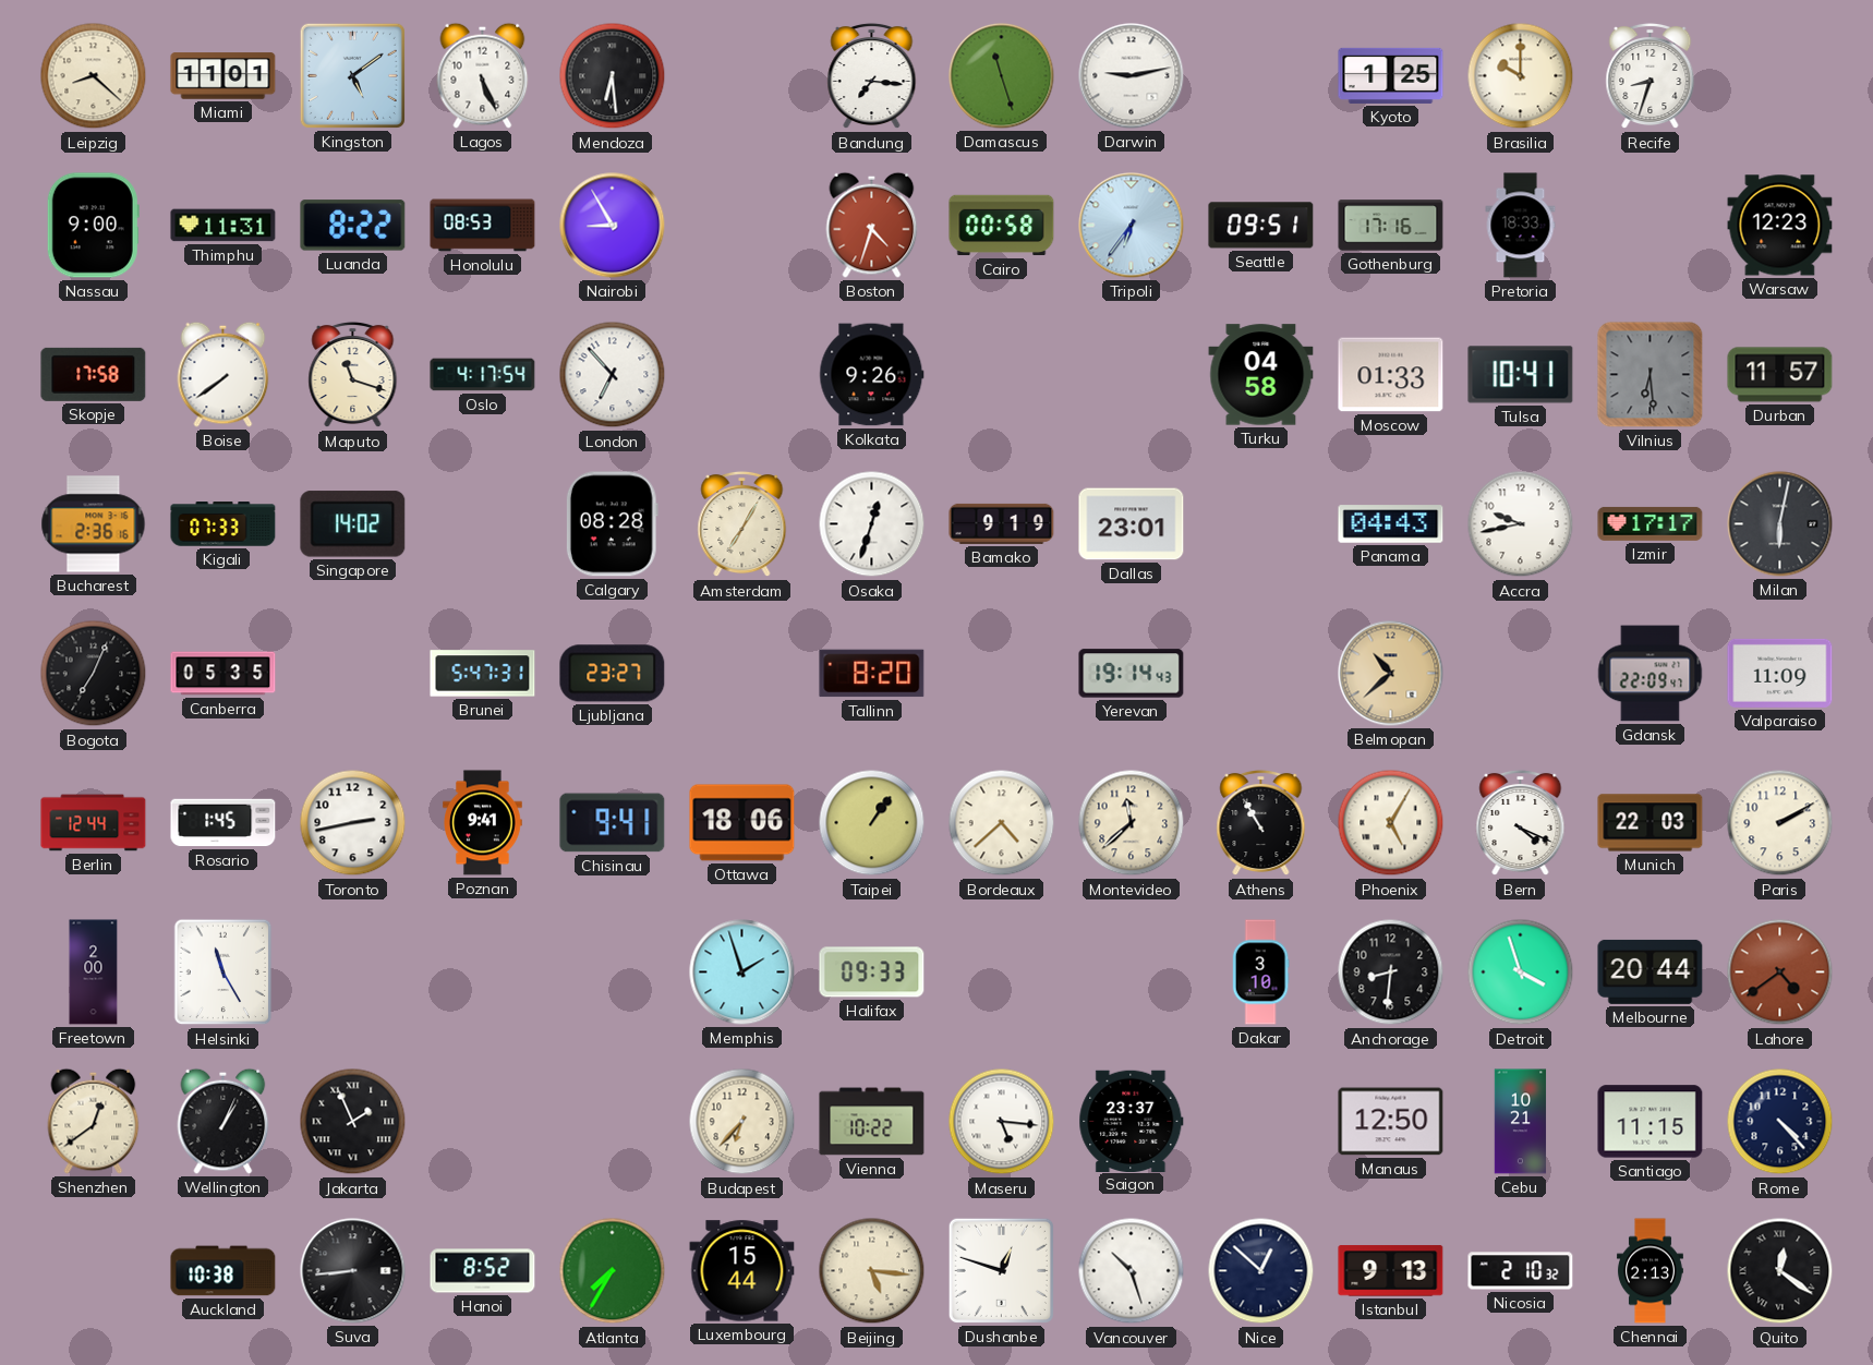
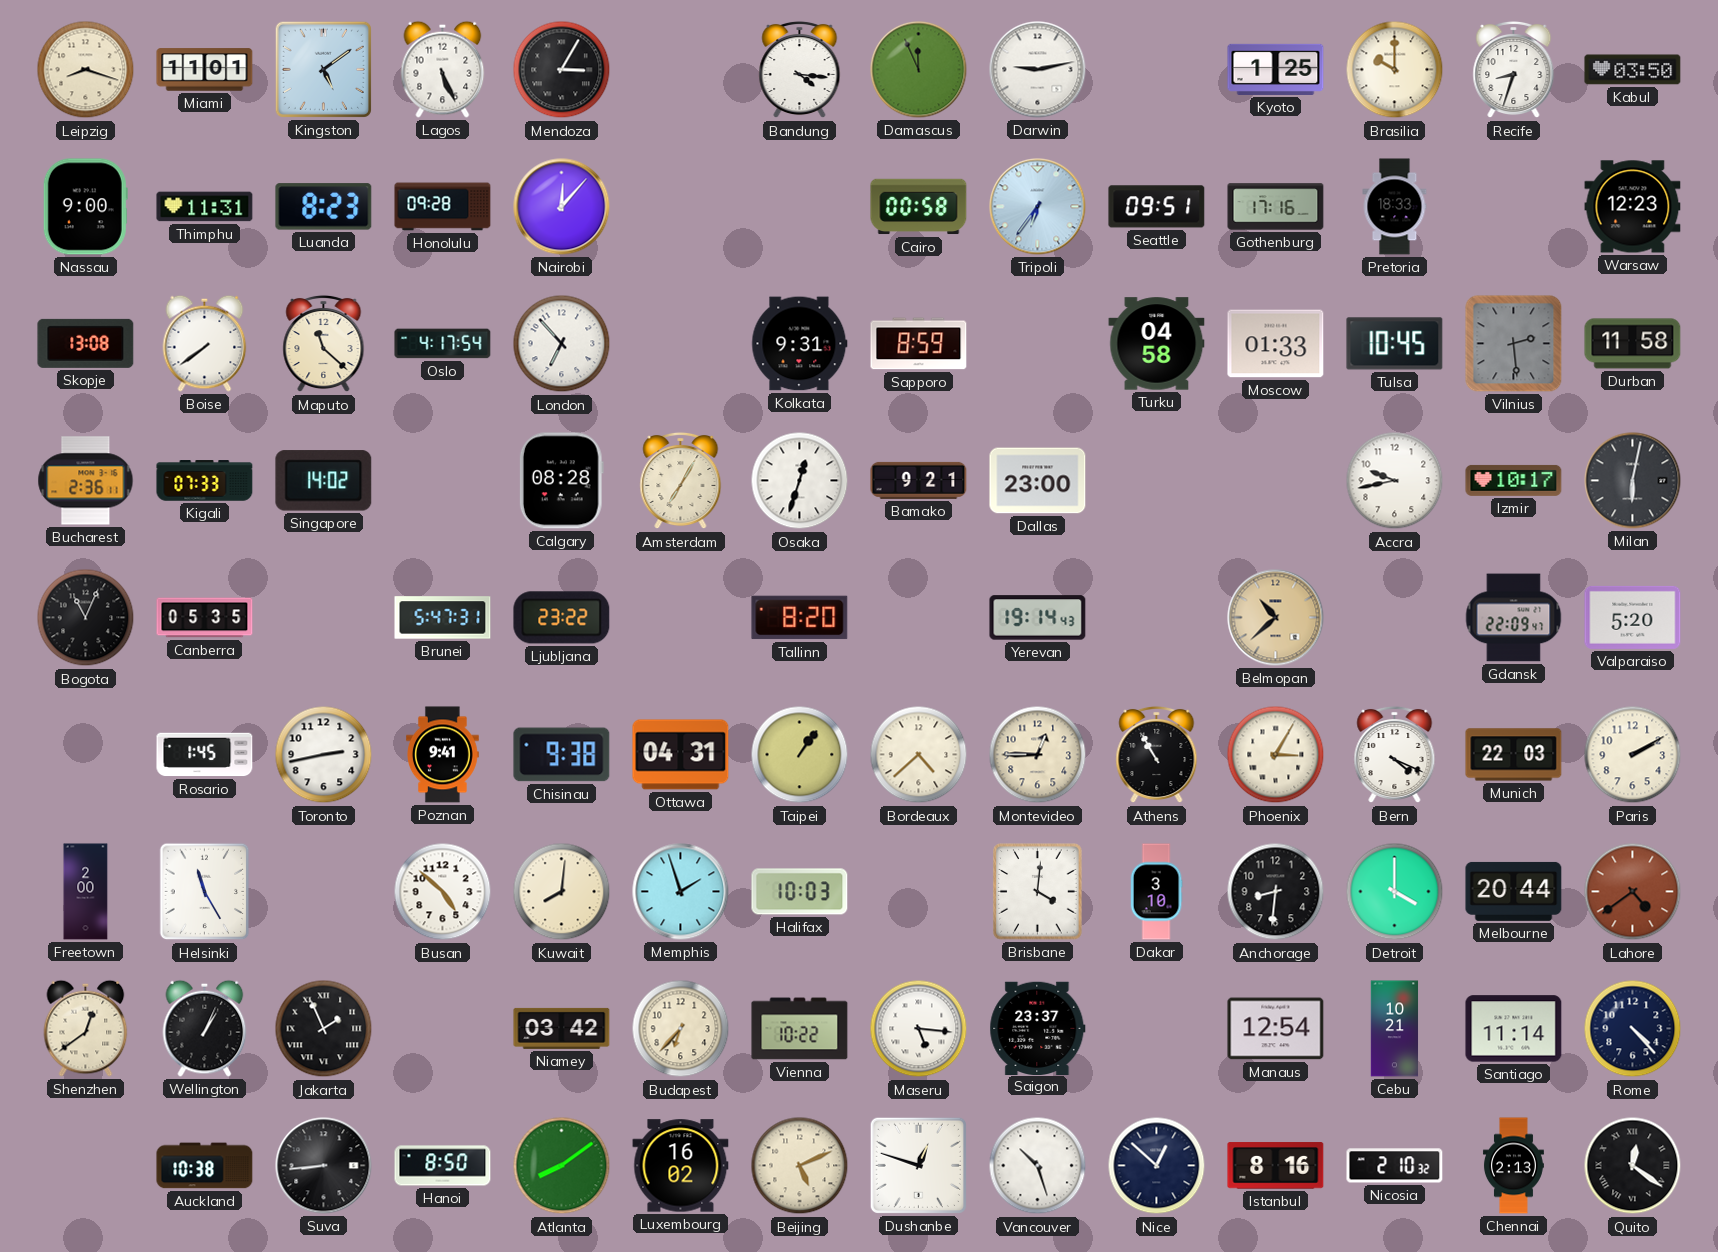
Leipzig: 8:22 -> 8:18 (86, 70)
Mendoza: 6:29 -> 3:05 (562, 70)
Bandung: 7:16 -> 4:16 (800, 70)
Damascus: 11:27 -> 11:56 (919, 70)
Kabul: none -> 03:50 (1633, 70)
Luanda: 8:22 -> 8:23 (324, 207)
Honolulu: 08:53 -> 09:28 (443, 207)
Nairobi: 8:55 -> 12:07 (562, 207)
Boston: 4:33 -> none (872, 225)
Skopje: 17:58 -> 13:08 (86, 343)
Maputo: 11:18 -> 11:22 (324, 344)
Kolkata: 9:26 -> 9:31 (800, 344)
Sapporo: none -> 8:59 (919, 344)
Tulsa: 10:41 -> 10:45 (1395, 344)
Vilnius: 6:29 -> 2:29 (1514, 344)
Durban: 11:57 -> 11:58 (1633, 344)
Bucharest: 2:36:16 -> 2:36:11 (86, 481)
Bamako: 9:19 -> 9:21 (919, 480)
Dallas: 23:01 -> 23:00 (1038, 481)
Panama: 04:43 -> none (1391, 524)
Izmir: 17:17 -> 10:17 (1514, 480)
Bogota: 7:04 -> 11:04 (86, 618)
Ljubljana: 23:27 -> 23:22 (562, 618)
Valparaiso: 11:09 -> 5:20 (1633, 617)
Berlin: 12:44 -> none (94, 823)
Chisinau: 9:41 -> 9:38 (562, 755)
Ottawa: 18:06 -> 04:31 (681, 755)
Montevideo: 11:38 -> 12:45 (1038, 755)
Phoenix: 5:05 -> 3:05 (1276, 755)
Busan: none -> 4:52 (443, 892)
Kuwait: none -> 8:01 (562, 892)
Halifax: 09:33 -> 10:03 (800, 892)
Brisbane: none -> 4:01 (1038, 892)
Detroit: 3:57 -> 4:00 (1395, 892)
Niamey: none -> 03:42 (562, 1028)
Manaus: 12:50 -> 12:54 (1276, 1029)
Santiago: 11:15 -> 11:14 (1514, 1029)
Hanoi: 8:52 -> 8:50 (443, 1166)
Atlanta: 7:35 -> 8:09 (562, 1166)
Luxembourg: 15:44 -> 16:02 (681, 1166)
Beijing: 5:16 -> 5:11 (800, 1166)
Istanbul: 9:13 -> 8:16 (1276, 1166)
